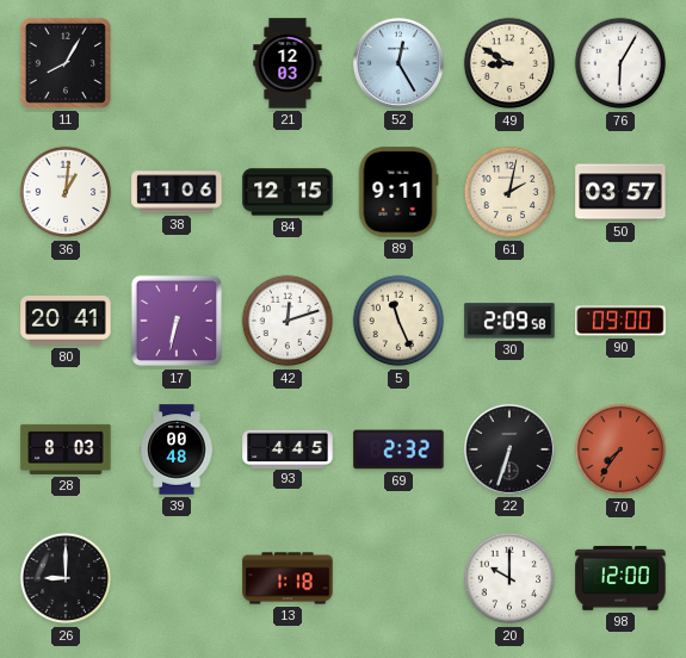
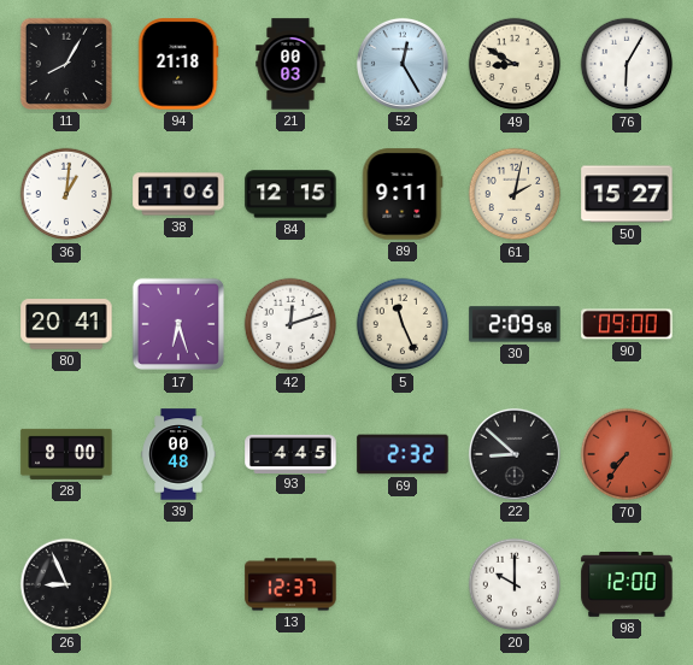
94: none -> 21:18 (178, 64)
21: 12:03 -> 00:03 (290, 64)
50: 03:57 -> 15:27 (627, 194)
17: 6:32 -> 6:27 (178, 324)
28: 8:03 -> 8:00 (66, 454)
22: 6:33 -> 8:52 (515, 454)
26: 9:00 -> 8:56 (66, 584)
13: 1:18 -> 12:37 (290, 584)
